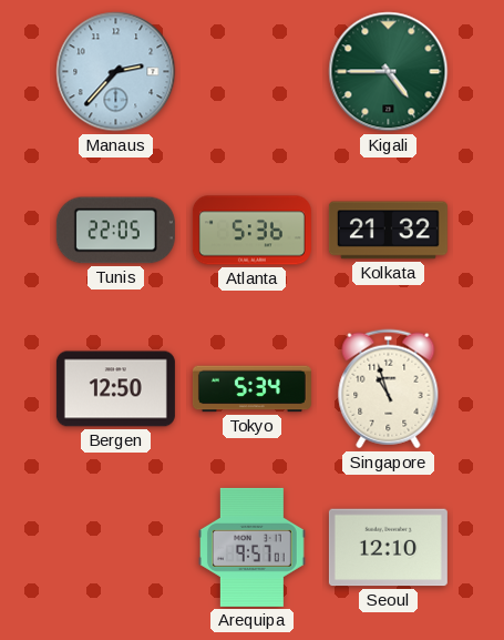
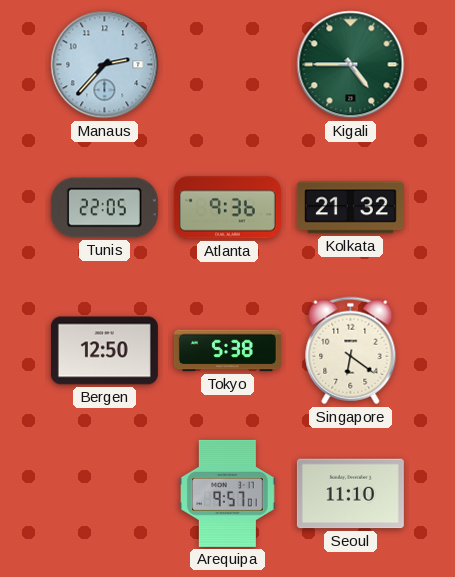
Atlanta: 5:36 -> 9:36 (227, 208)
Tokyo: 5:34 -> 5:38 (227, 351)
Singapore: 10:57 -> 6:21 (351, 351)
Seoul: 12:10 -> 11:10 (350, 494)
